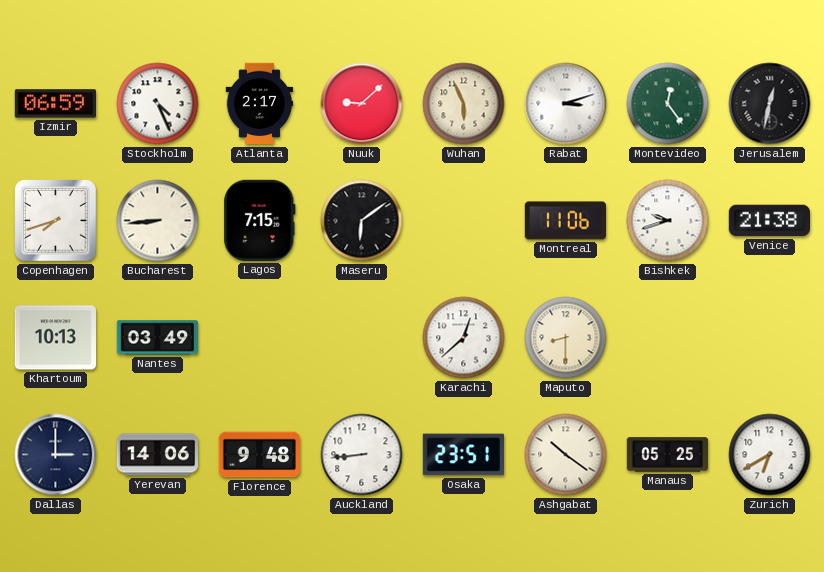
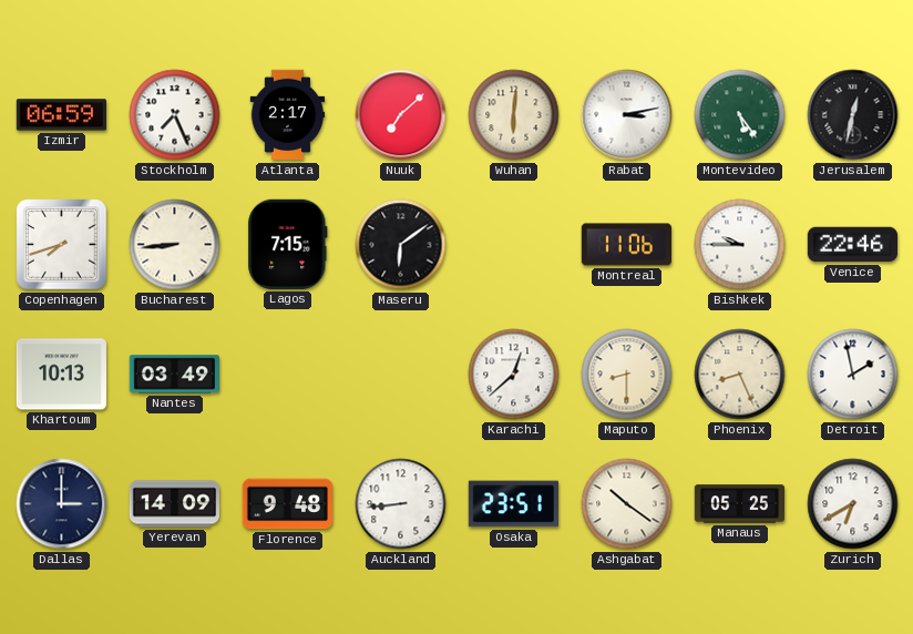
Stockholm: 4:26 -> 7:26 (175, 115)
Nuuk: 9:08 -> 7:08 (401, 115)
Wuhan: 5:56 -> 6:01 (514, 115)
Rabat: 3:12 -> 3:13 (627, 115)
Montevideo: 12:24 -> 5:24 (740, 115)
Bishkek: 9:42 -> 9:45 (740, 245)
Venice: 21:38 -> 22:46 (852, 245)
Phoenix: none -> 8:26 (740, 375)
Detroit: none -> 1:58 (853, 375)
Yerevan: 14:06 -> 14:09 (174, 504)
